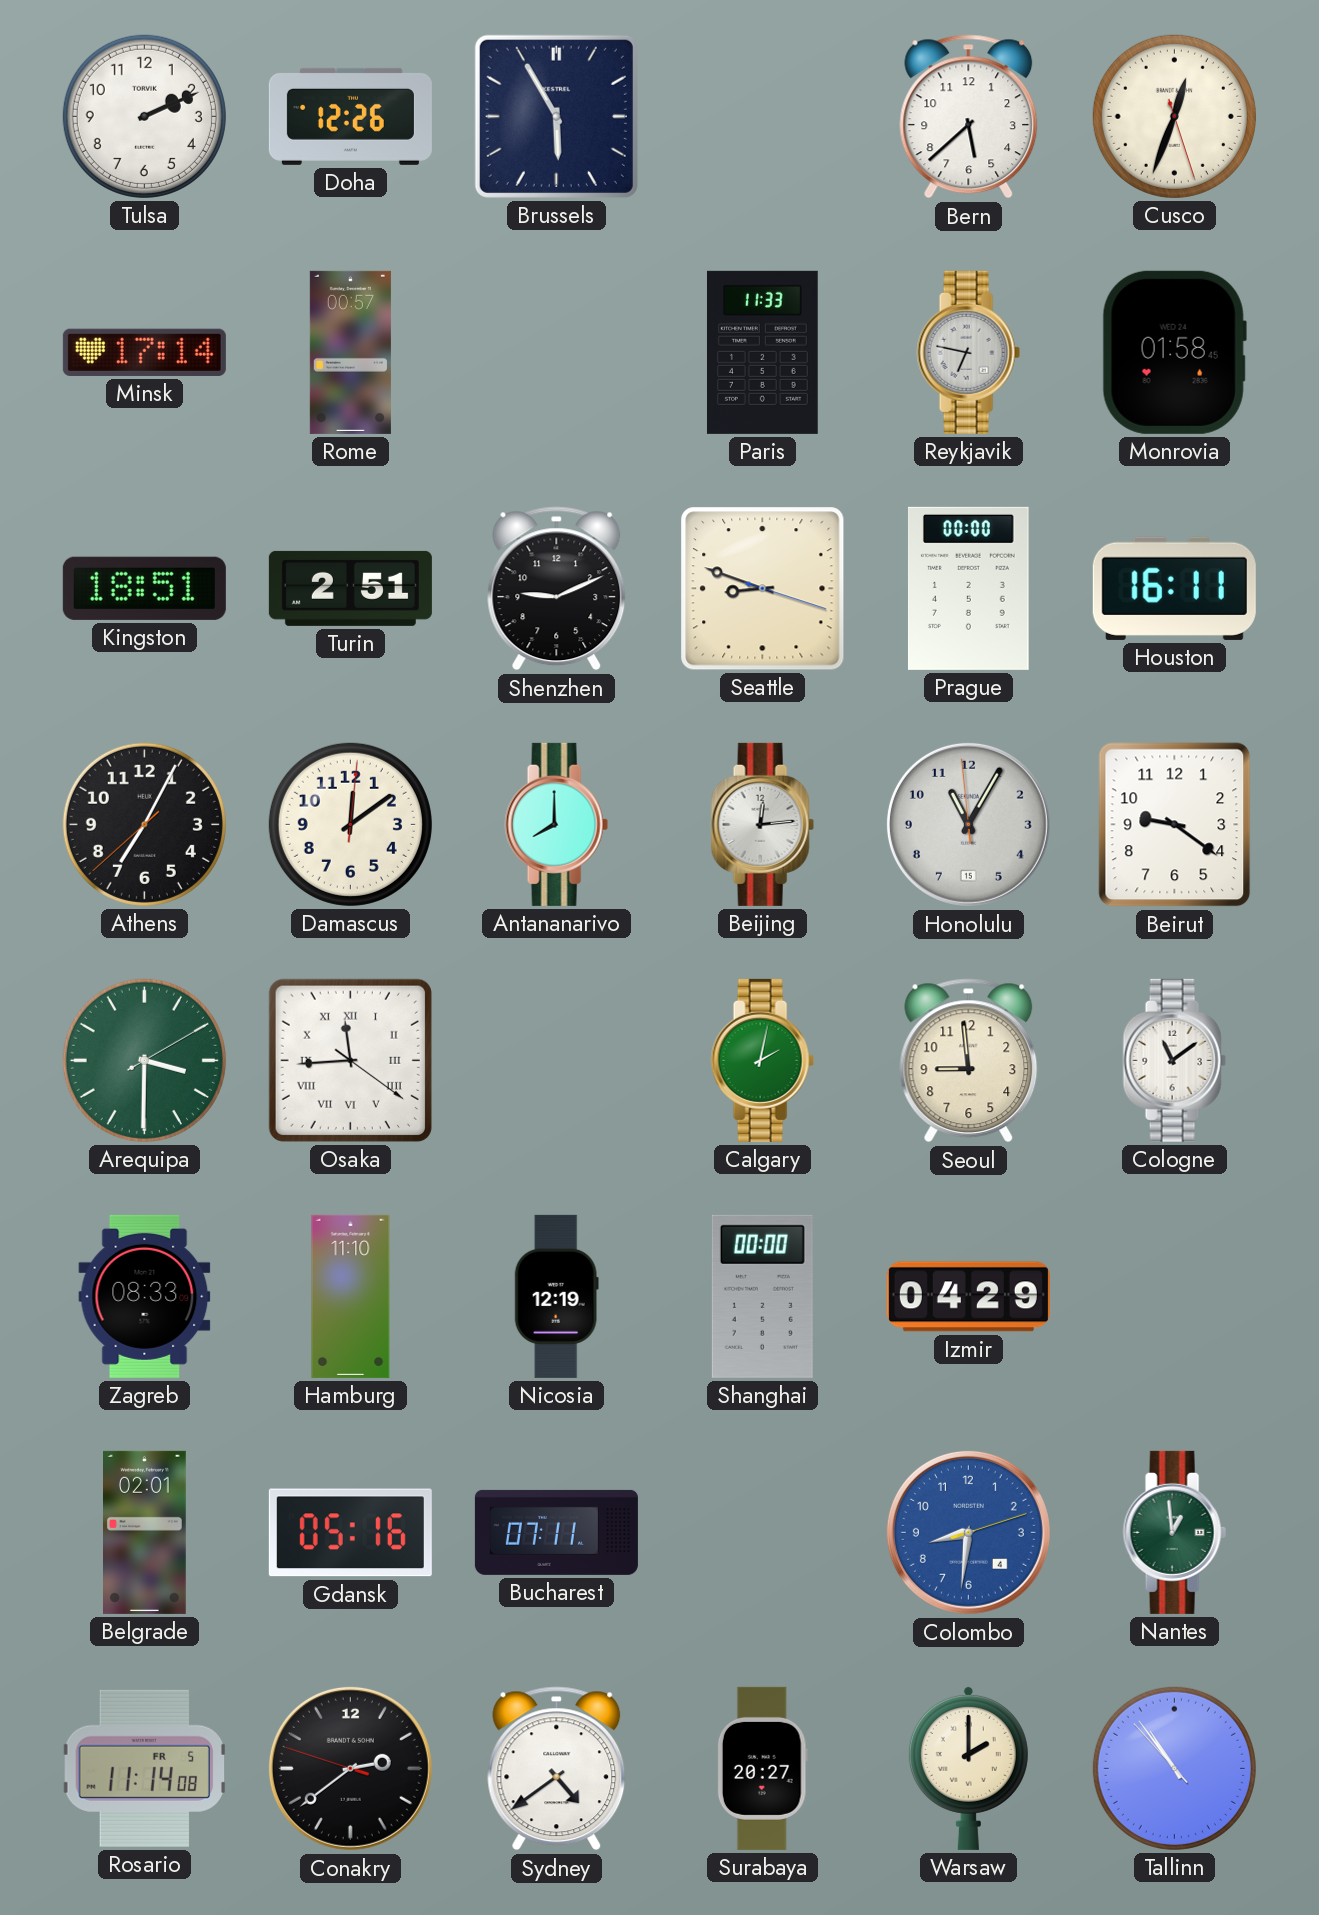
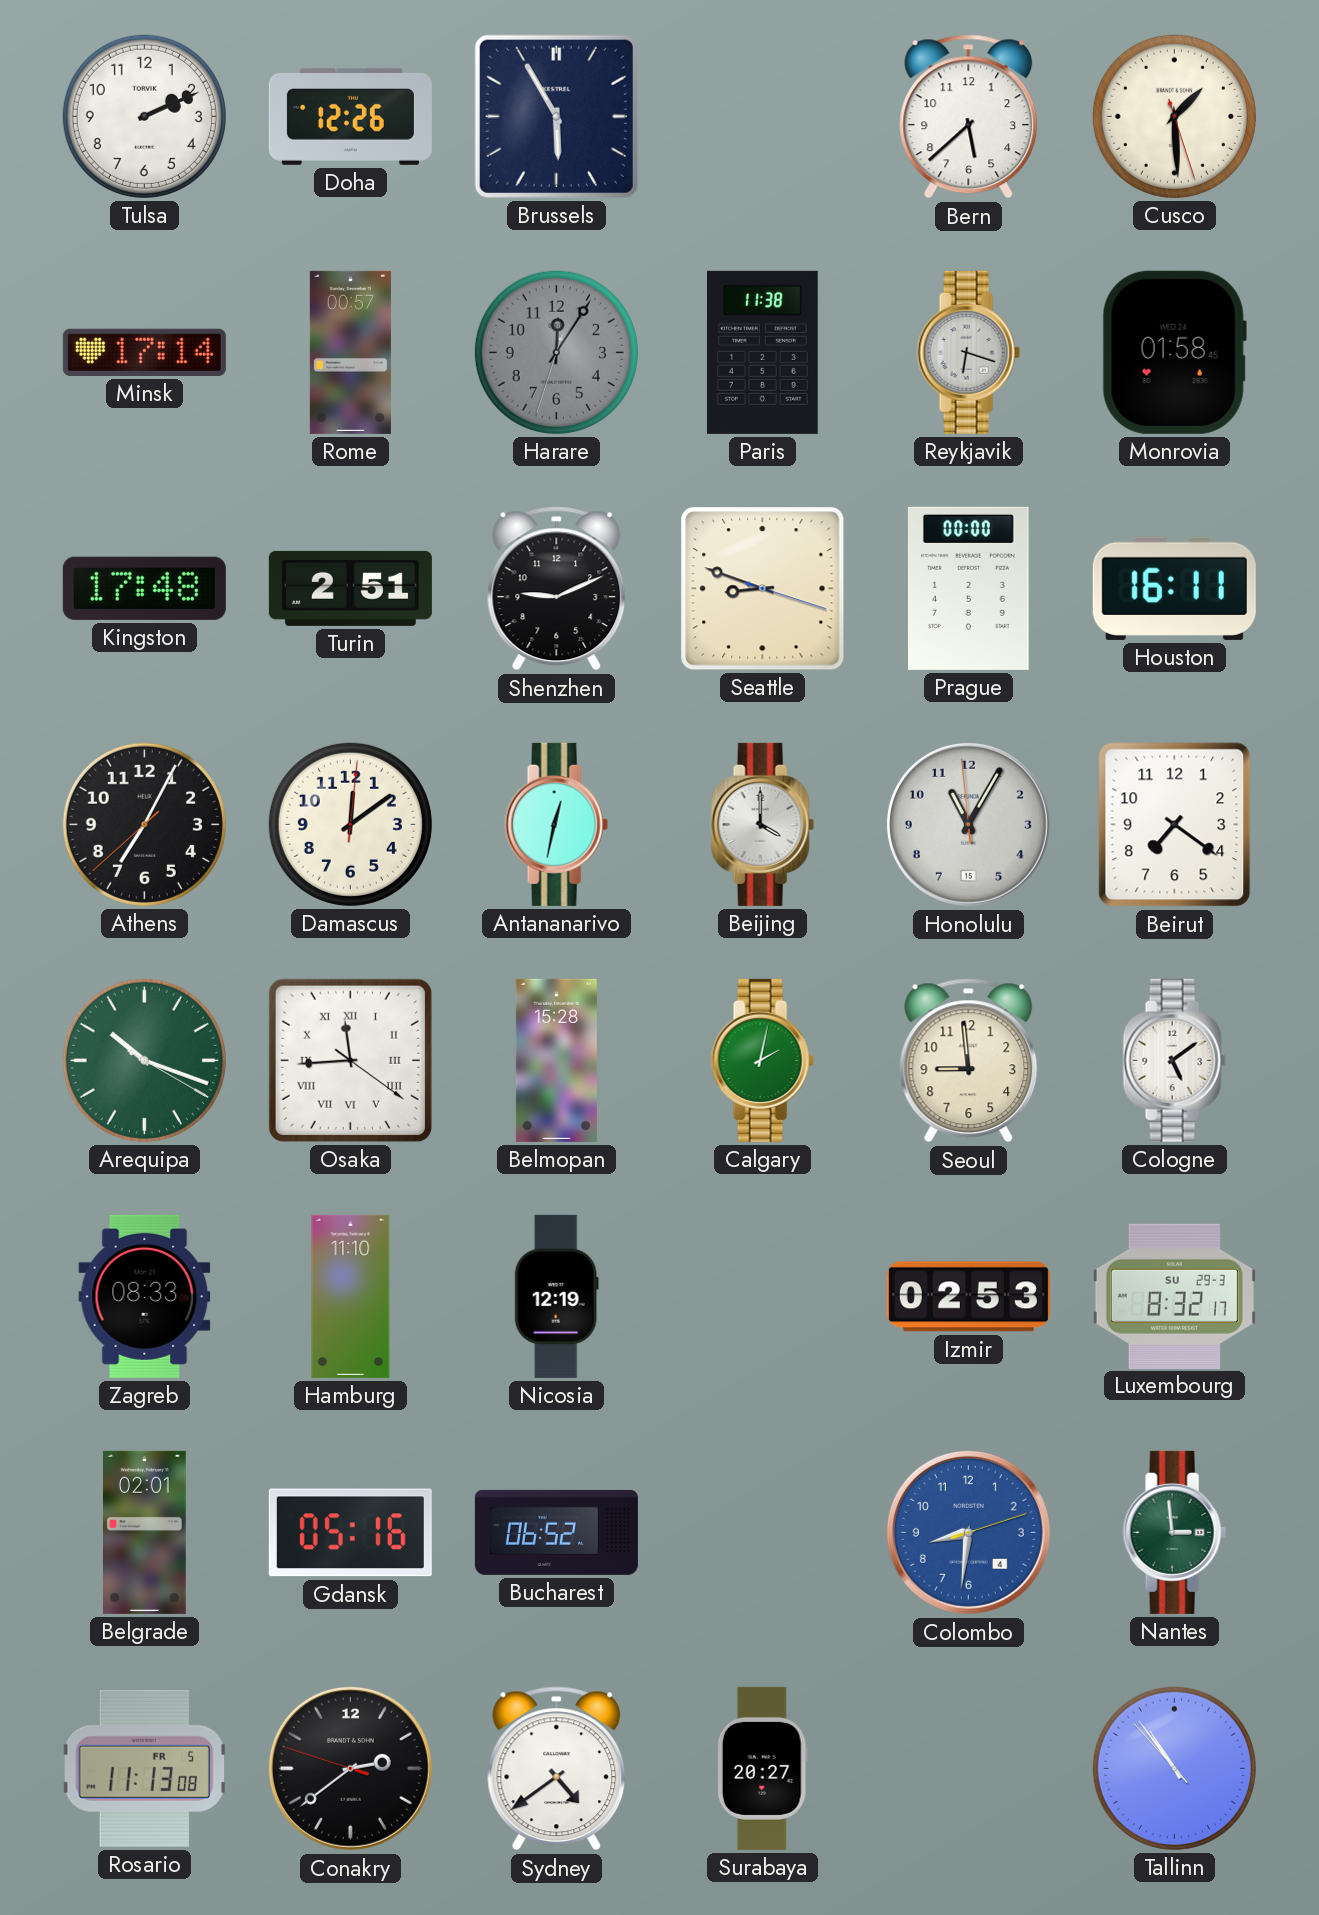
Cusco: 12:33 -> 1:29 (1174, 116)
Harare: none -> 12:05 (556, 352)
Paris: 11:33 -> 11:38 (762, 352)
Reykjavik: 6:47 -> 6:18 (968, 352)
Kingston: 18:51 -> 17:48 (144, 588)
Antananarivo: 8:00 -> 12:32 (556, 824)
Beijing: 12:14 -> 4:00 (762, 824)
Beirut: 9:21 -> 7:21 (1175, 825)
Arequipa: 3:30 -> 10:18 (144, 1060)
Belmopan: none -> 15:28 (556, 1060)
Cologne: 11:09 -> 5:09 (1174, 1060)
Shanghai: 00:00 -> none (762, 1296)
Izmir: 04:29 -> 02:53 (968, 1297)
Luxembourg: none -> 8:32 (1174, 1296)
Bucharest: 07:11 -> 06:52 (556, 1532)
Nantes: 12:59 -> 2:59 (1174, 1532)
Rosario: 11:14 -> 11:13 (144, 1768)
Warsaw: 2:00 -> none (968, 1768)
